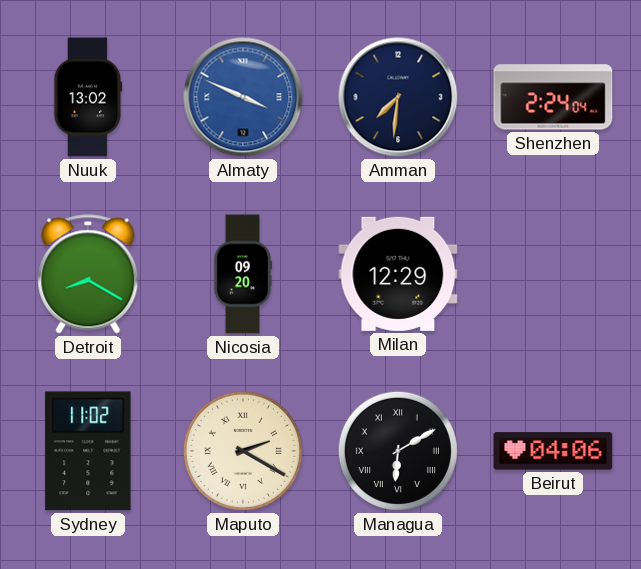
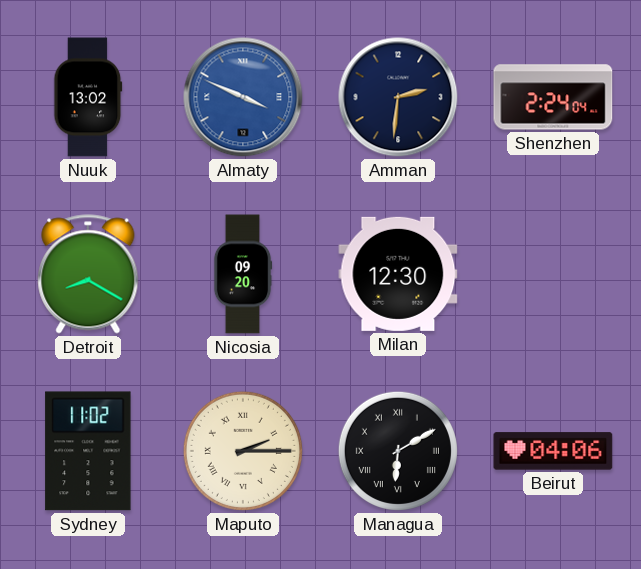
Amman: 7:31 -> 2:31 (398, 97)
Milan: 12:29 -> 12:30 (398, 274)
Maputo: 2:20 -> 2:15 (243, 451)
